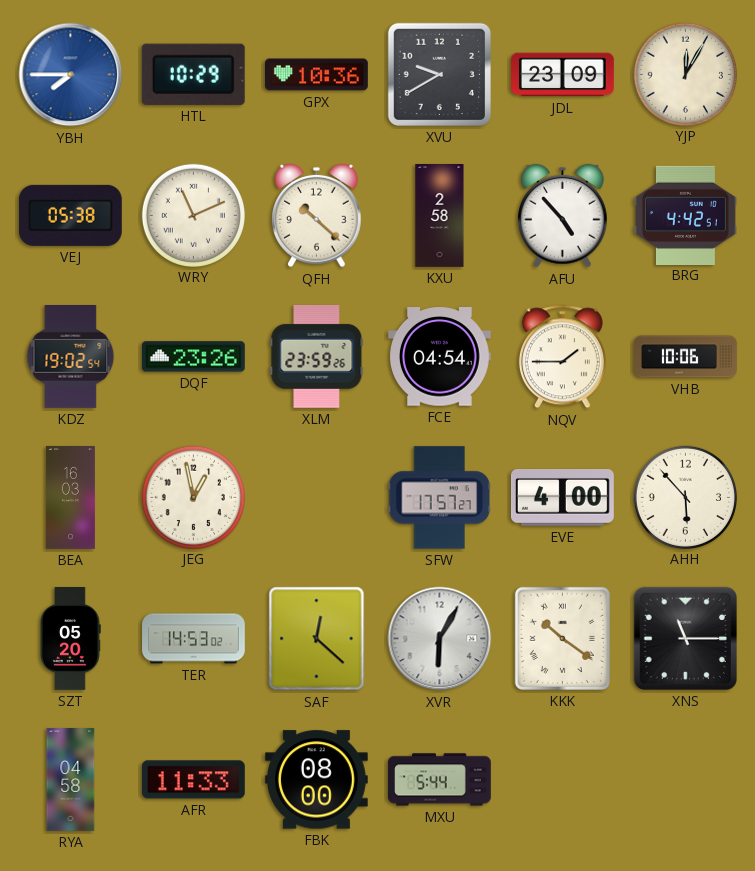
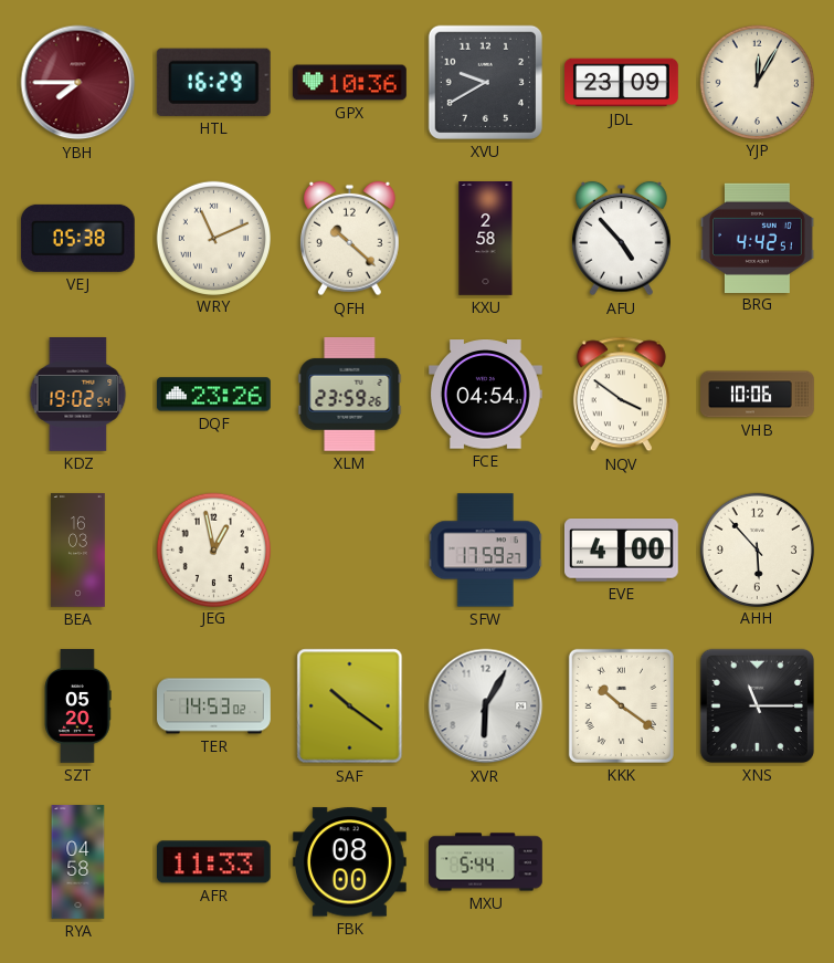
YBH dial: blue -> burgundy (78, 83)
HTL: 10:29 -> 16:29 (213, 82)
NQV: 1:45 -> 3:51 (621, 395)
SFW: 17:57 -> 17:59 (485, 551)
SAF: 12:22 -> 10:21 (350, 706)
